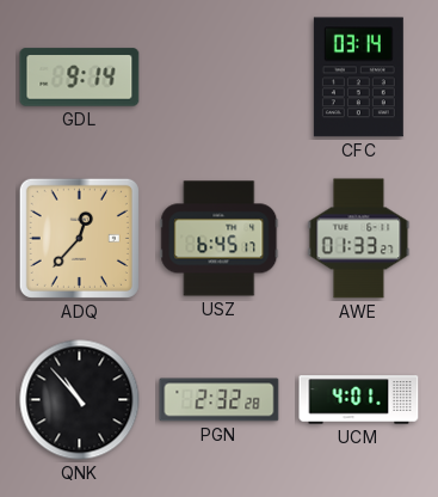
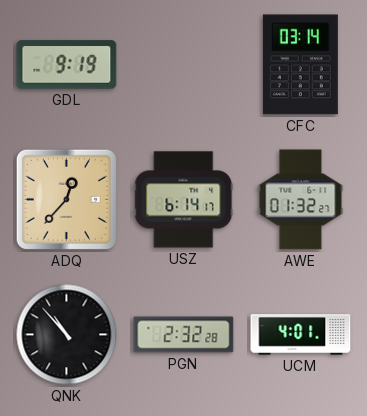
GDL: 9:14 -> 9:19 (67, 65)
USZ: 6:45 -> 6:14 (184, 200)
AWE: 01:33 -> 01:32 (301, 200)
